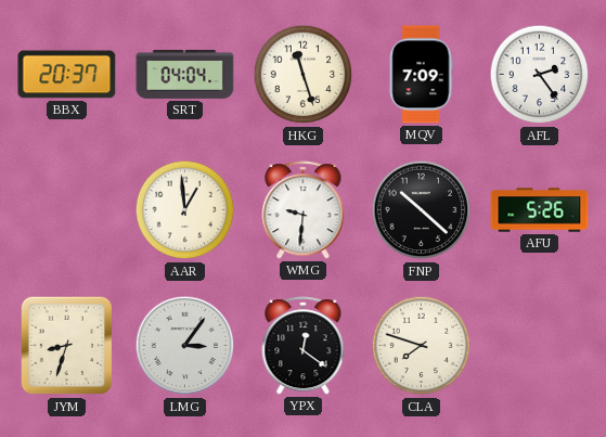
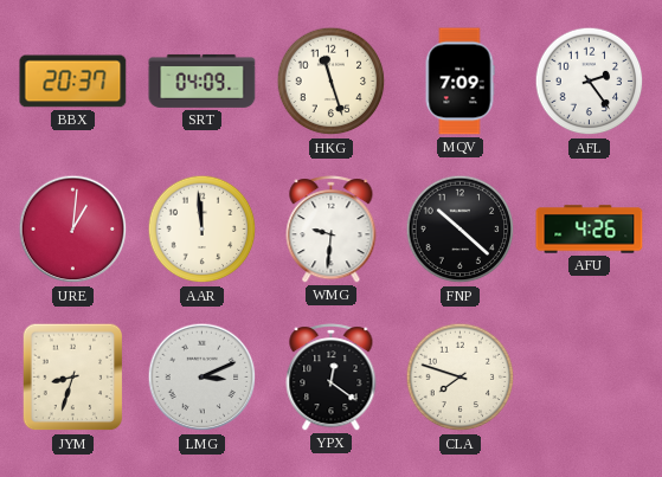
SRT: 04:04 -> 04:09 (203, 80)
URE: none -> 1:01 (73, 230)
AAR: 12:59 -> 11:59 (203, 230)
AFU: 5:26 -> 4:26 (590, 230)
LMG: 3:06 -> 3:11 (203, 378)
